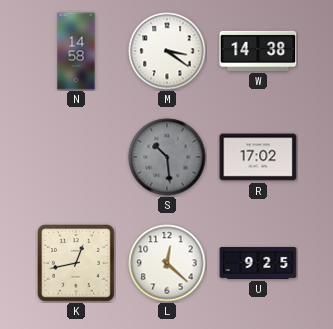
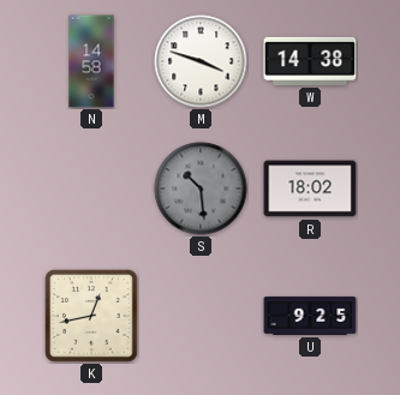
M: 3:21 -> 3:48 (201, 61)
R: 17:02 -> 18:02 (310, 188)
L: 12:22 -> none (167, 263)
